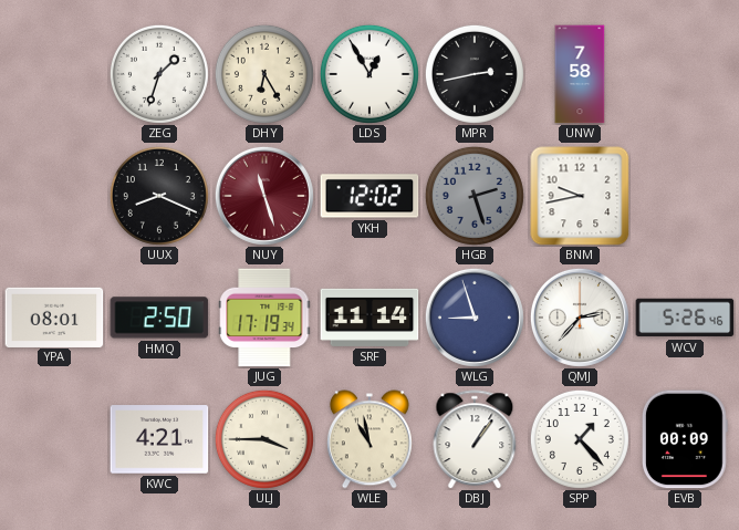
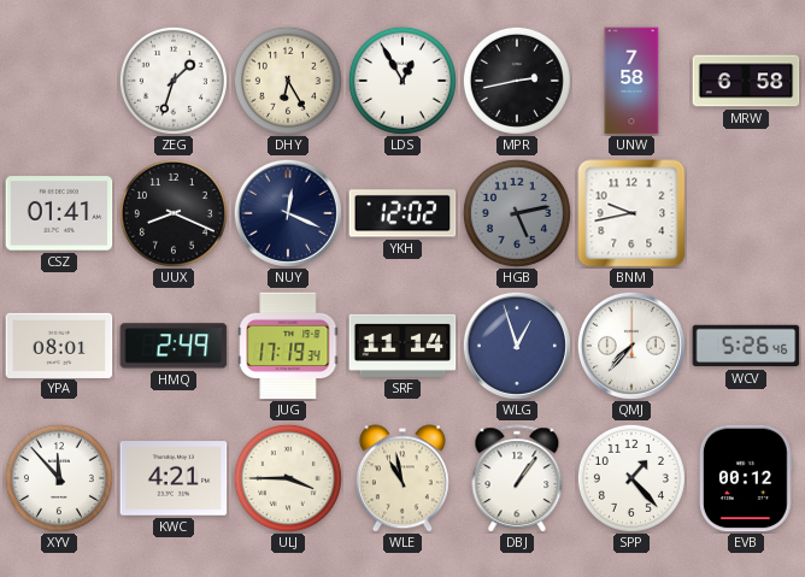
MRW: none -> 6:58 (746, 81)
CSZ: none -> 01:41 (59, 213)
NUY: 11:27 -> 12:19 (288, 213)
NUY dial: burgundy -> navy (288, 213)
HGB: 2:27 -> 5:13 (517, 213)
HMQ: 2:50 -> 2:49 (174, 346)
WLG: 8:57 -> 12:57 (517, 346)
QMJ: 2:37 -> 7:37 (631, 346)
XYV: none -> 11:53 (59, 478)
EVB: 00:09 -> 00:12 (746, 478)
